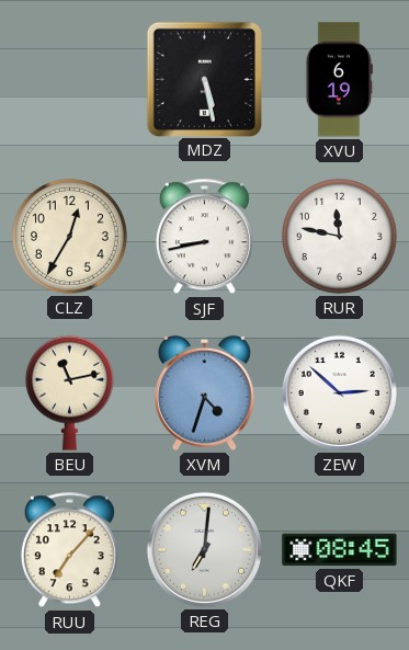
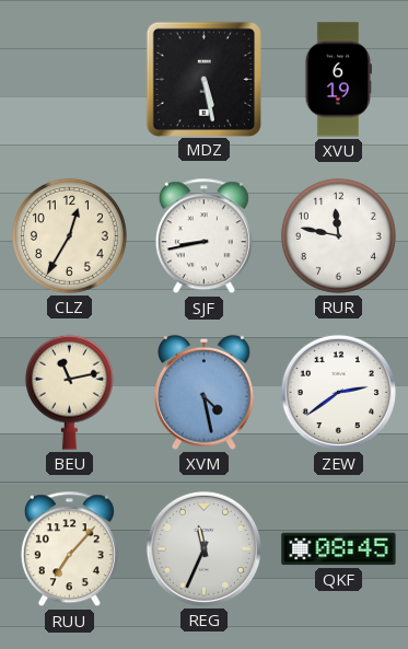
XVM: 4:33 -> 4:28 (205, 392)
ZEW: 2:52 -> 2:39 (338, 392)
REG: 7:01 -> 11:34 (203, 548)
